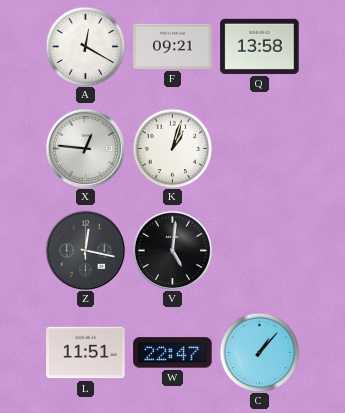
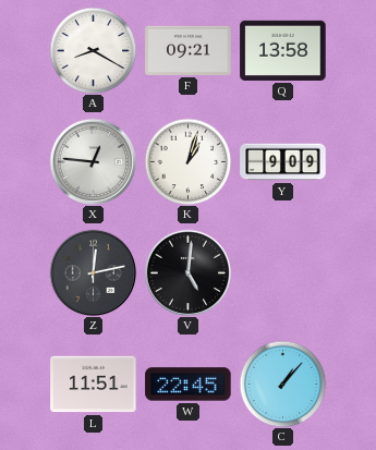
A: 12:20 -> 8:20 (93, 50)
Y: none -> 9:09 (283, 162)
Z: 12:17 -> 12:13 (93, 272)
W: 22:47 -> 22:45 (189, 385)
